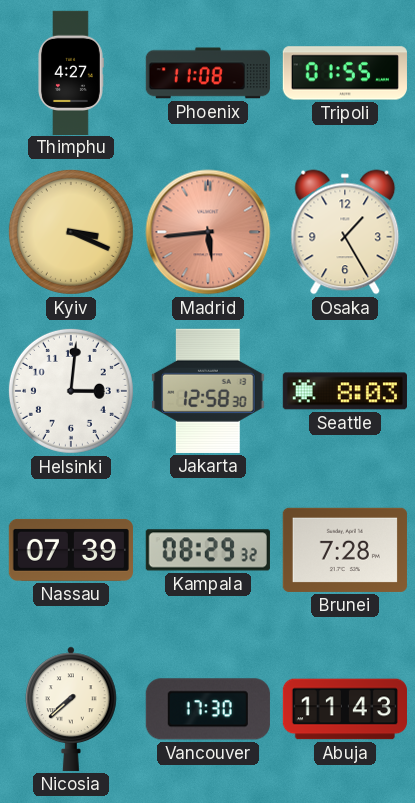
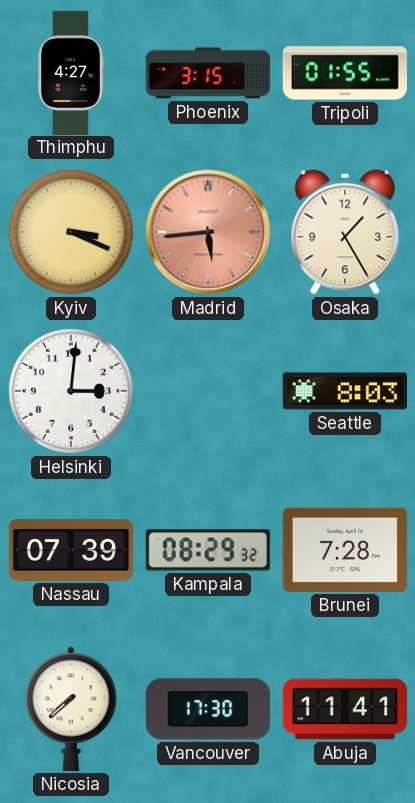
Phoenix: 11:08 -> 3:15 (208, 73)
Jakarta: 12:58 -> none (208, 391)
Abuja: 11:43 -> 11:41 (344, 709)
